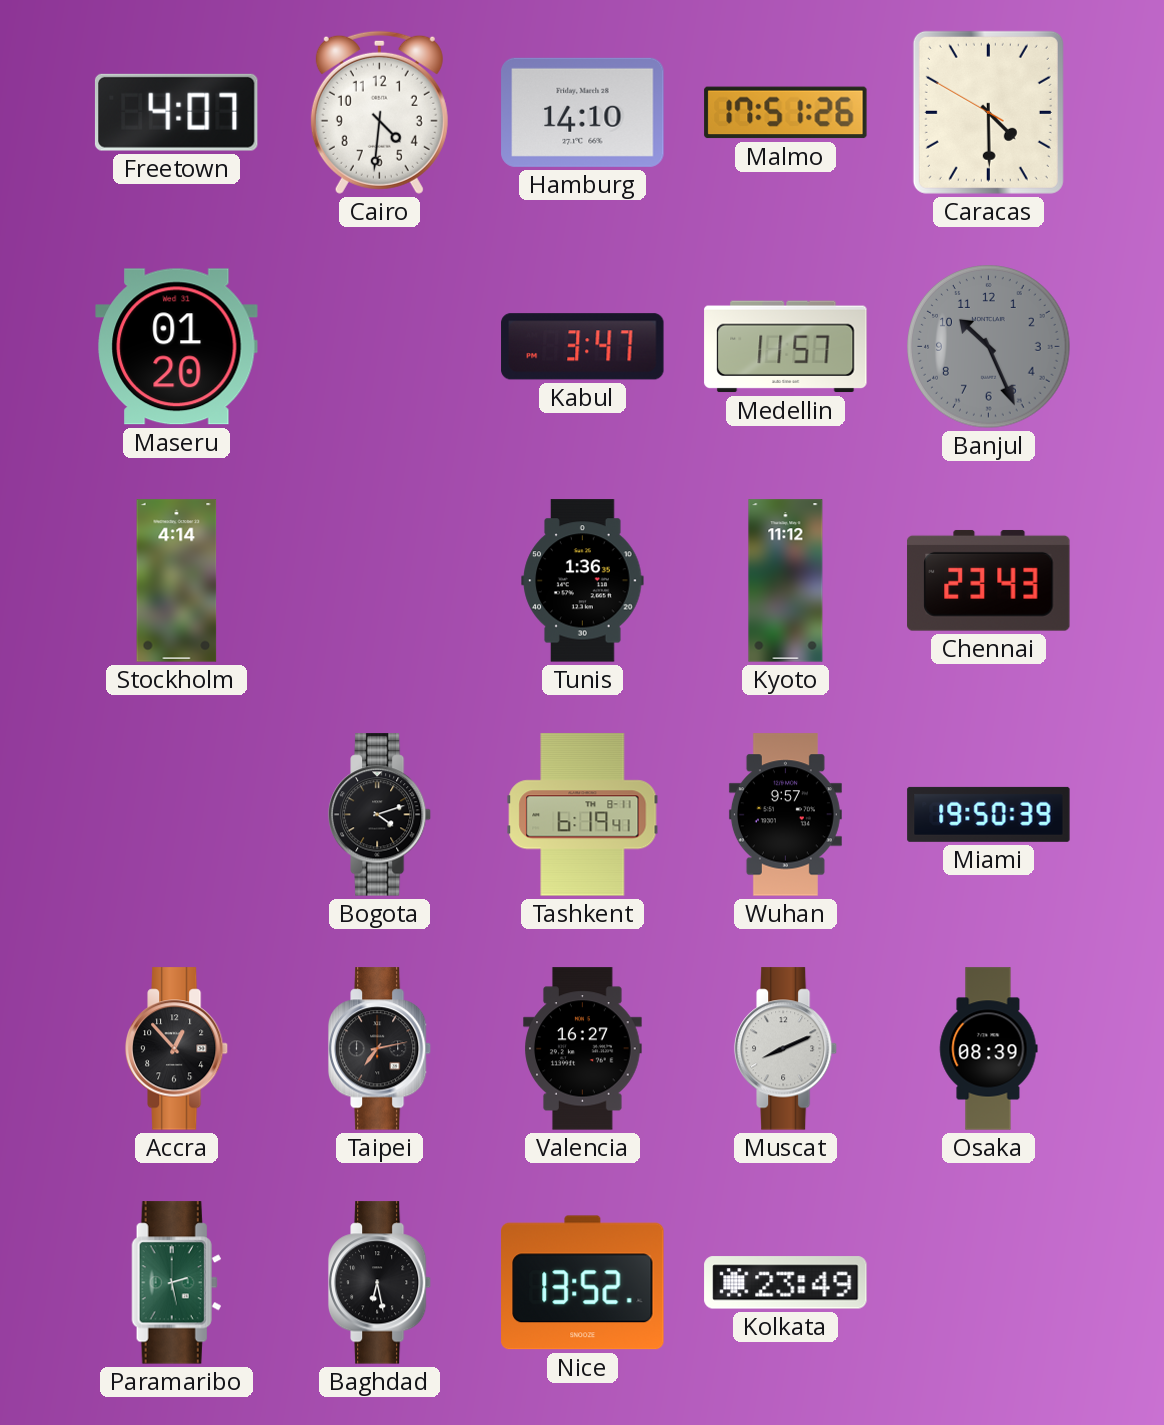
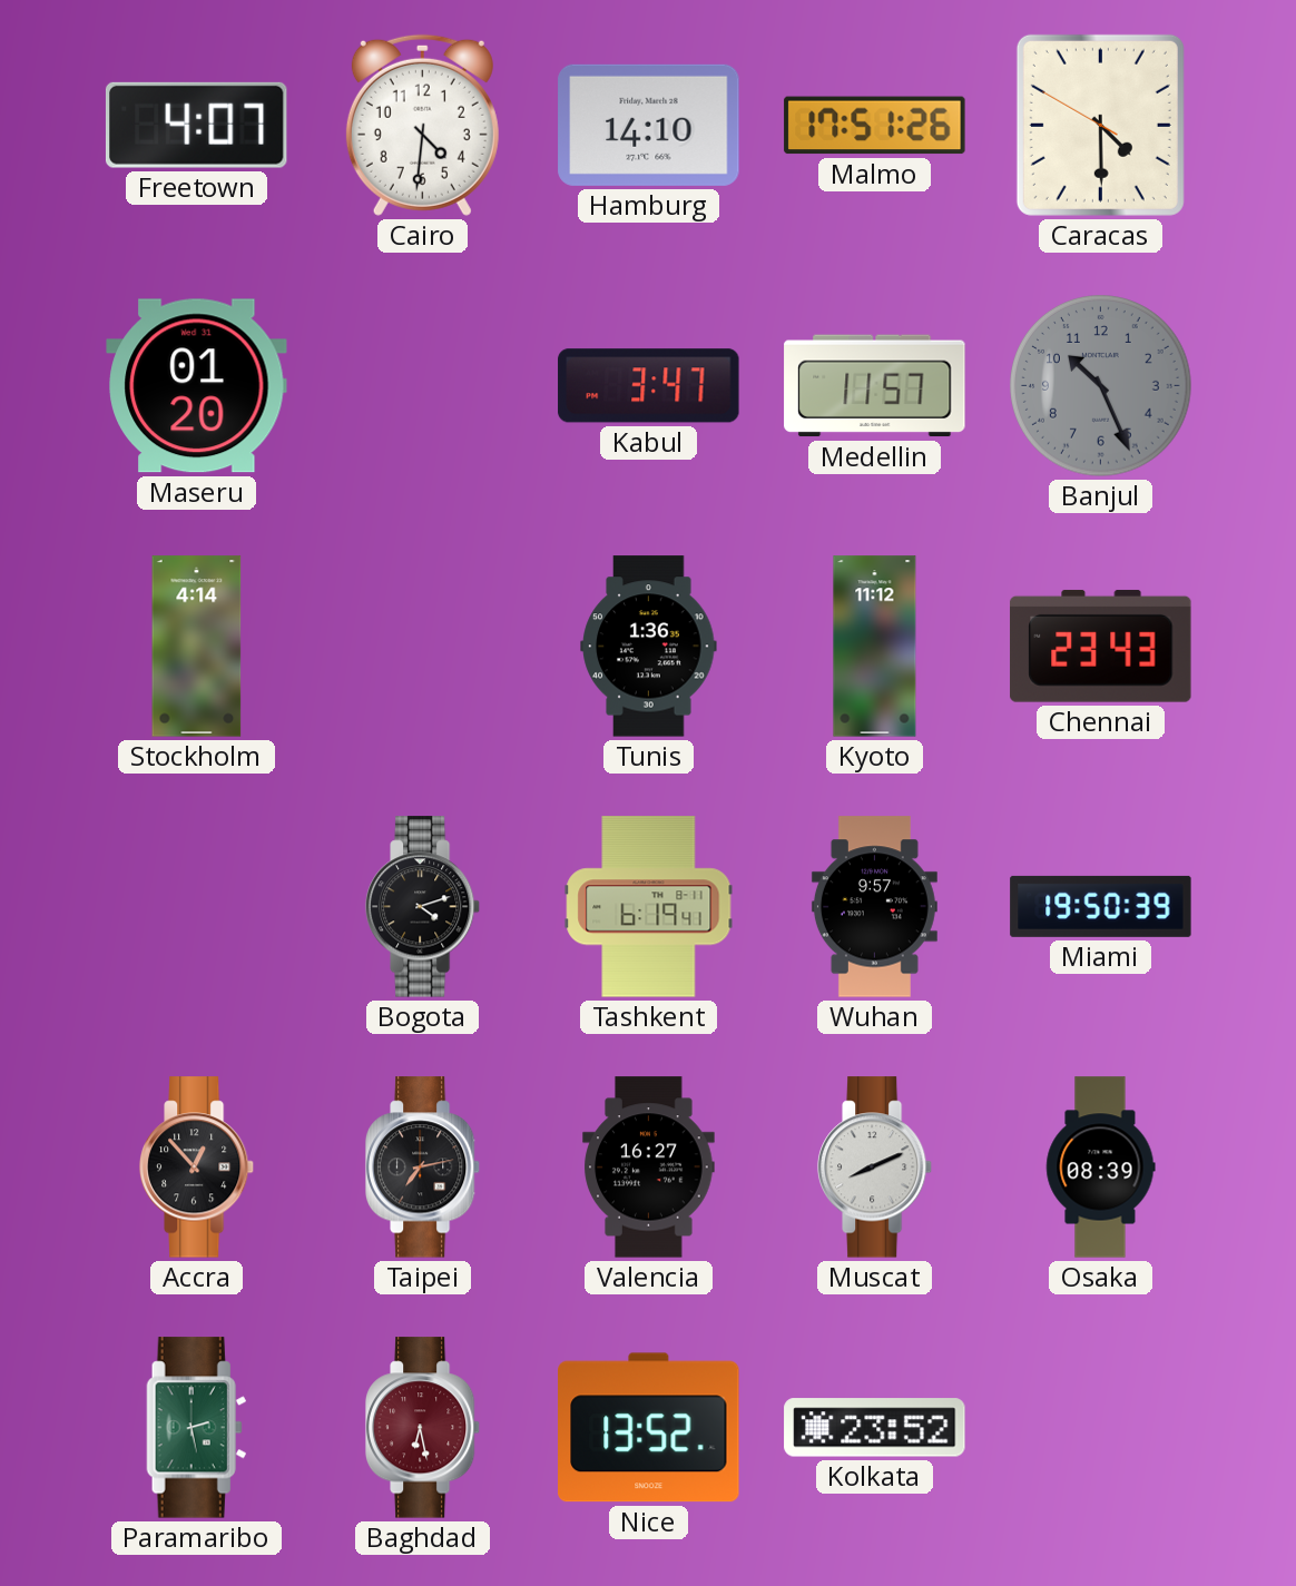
Baghdad dial: black -> burgundy (423, 1428)
Kolkata: 23:49 -> 23:52 (875, 1428)
